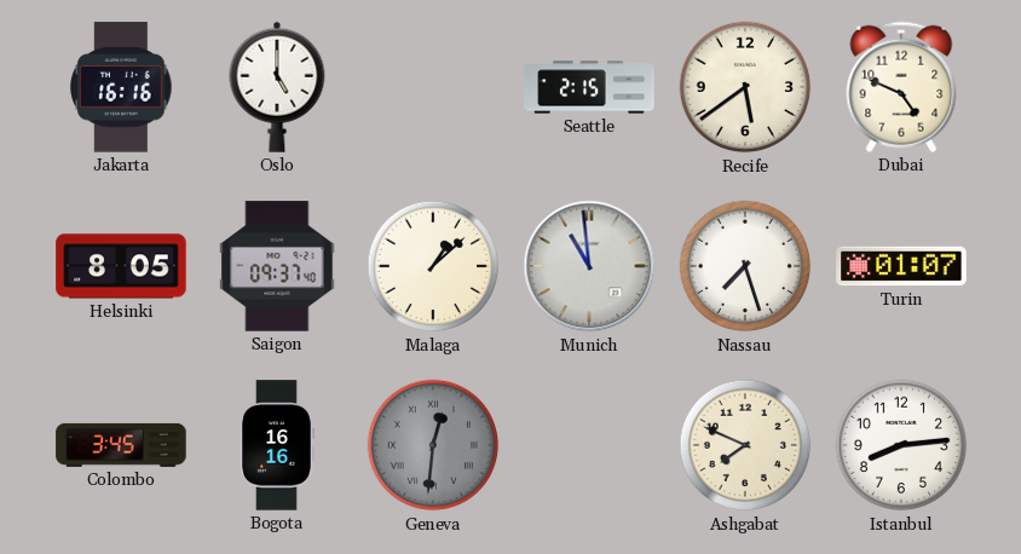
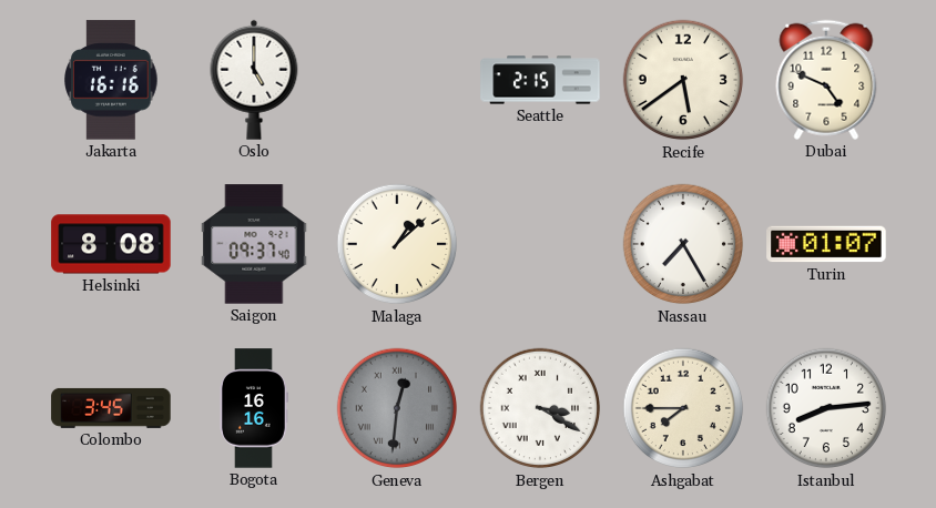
Helsinki: 8:05 -> 8:08 (111, 244)
Munich: 10:59 -> none (589, 266)
Nassau: 7:27 -> 7:25 (683, 244)
Bergen: none -> 3:20 (540, 408)
Ashgabat: 7:49 -> 7:45 (683, 408)
